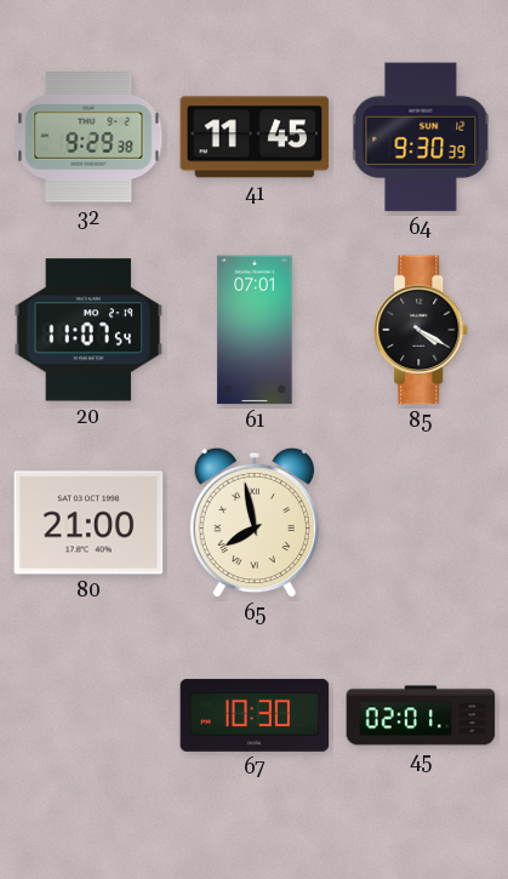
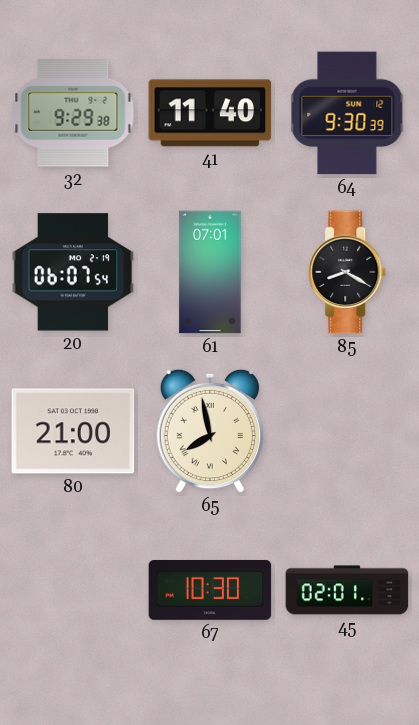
41: 11:45 -> 11:40 (210, 113)
20: 11:07 -> 06:07 (73, 272)
85: 4:20 -> 8:20 (348, 272)
